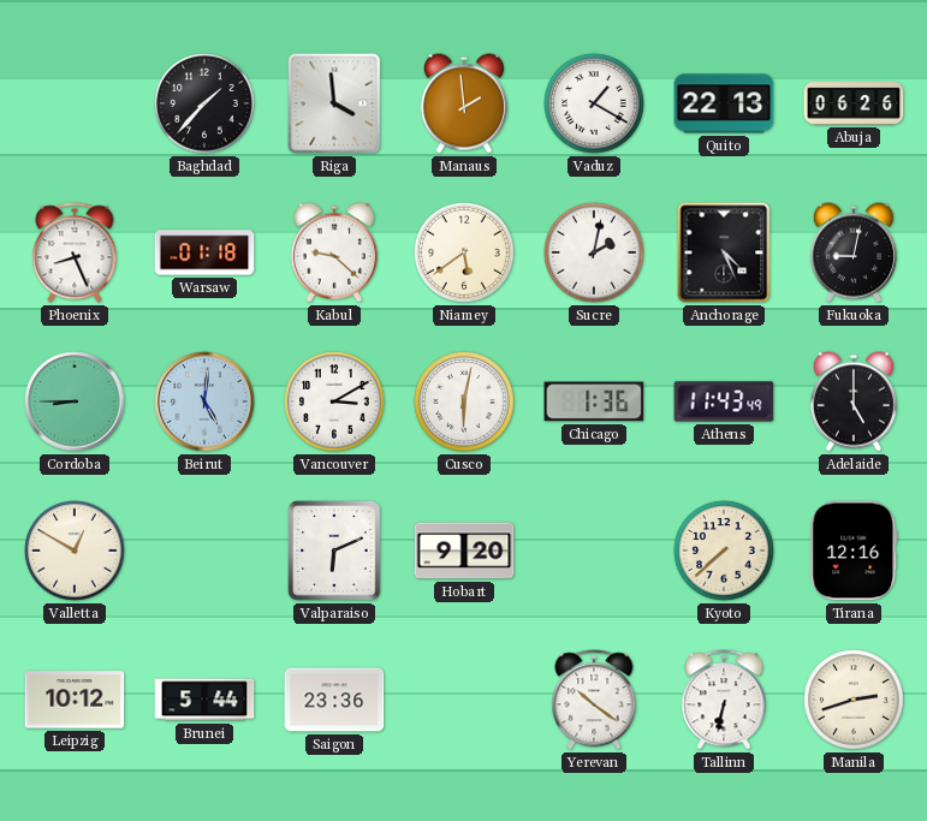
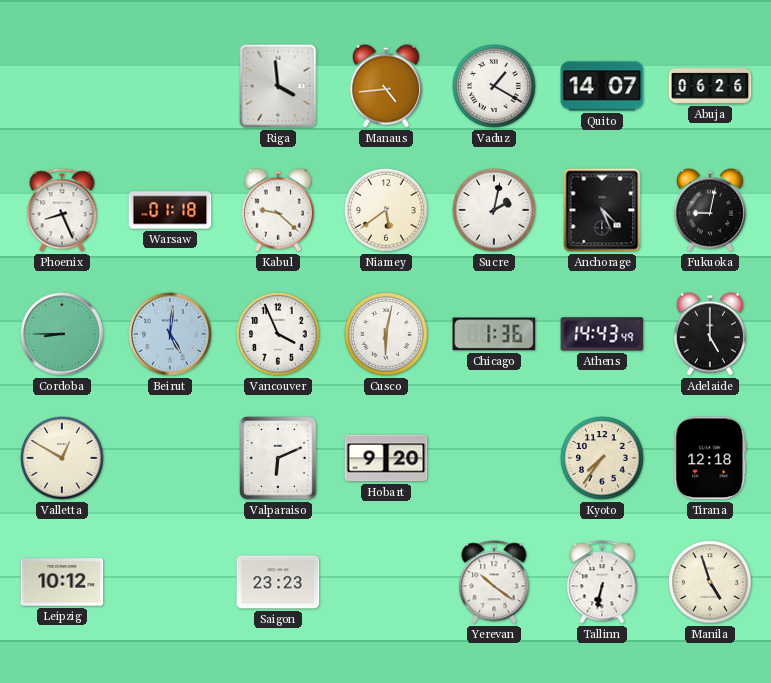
Baghdad: 1:37 -> none (204, 103)
Manaus: 1:59 -> 4:44 (386, 86)
Quito: 22:13 -> 14:07 (602, 86)
Vancouver: 3:10 -> 3:56 (278, 334)
Athens: 11:43 -> 14:43 (602, 334)
Kyoto: 7:38 -> 7:36 (602, 458)
Tirana: 12:16 -> 12:18 (710, 458)
Brunei: 5:44 -> none (204, 700)
Saigon: 23:36 -> 23:23 (278, 582)
Manila: 2:42 -> 4:57 (710, 582)
